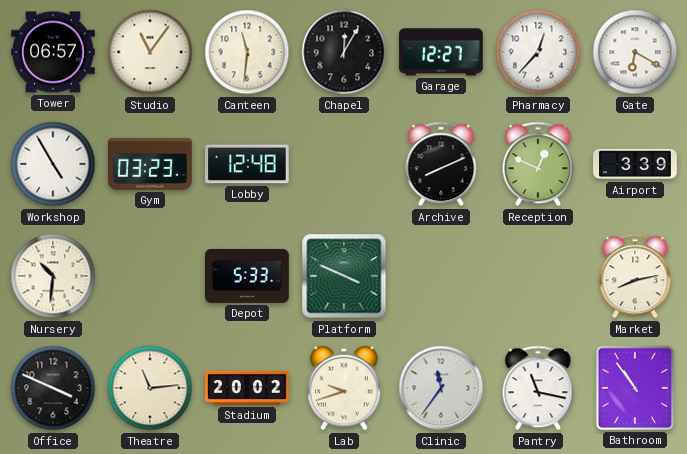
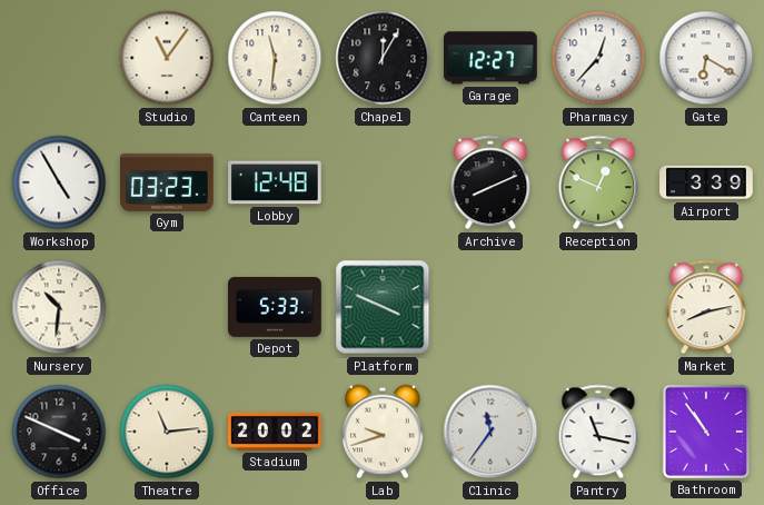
Tower: 06:57 -> none (53, 52)
